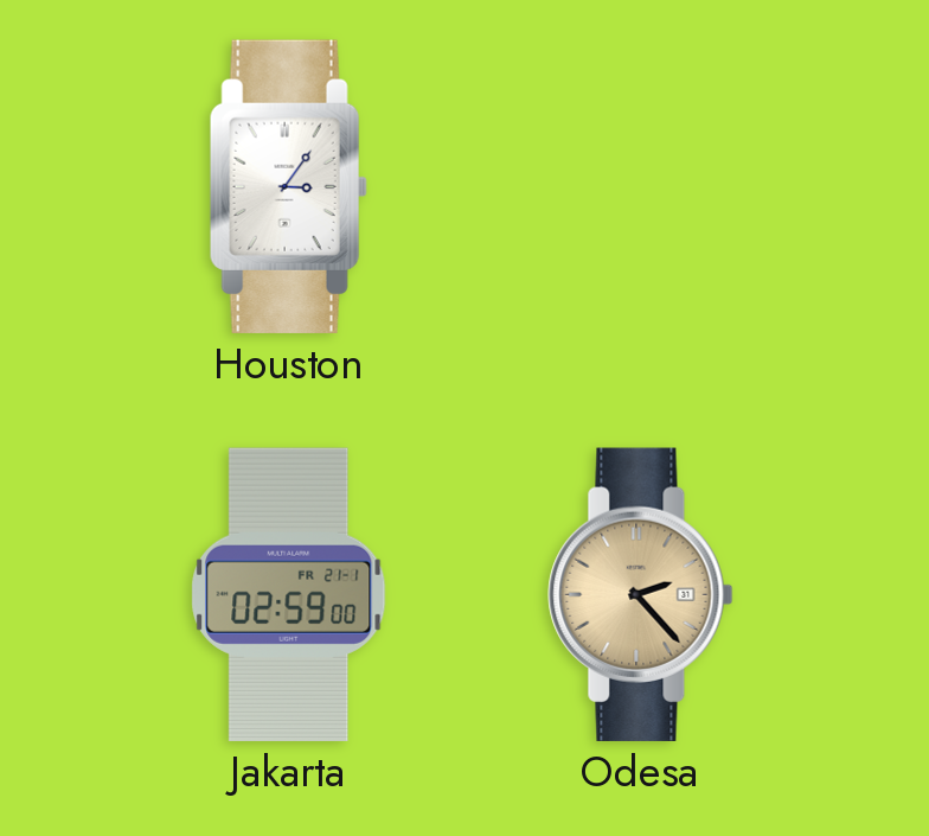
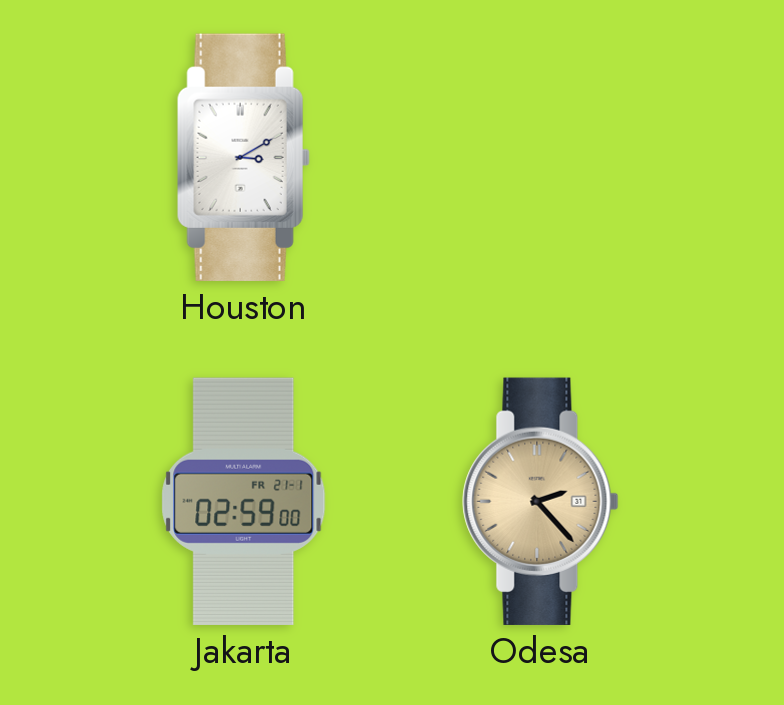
Houston: 3:06 -> 3:10 (243, 157)
